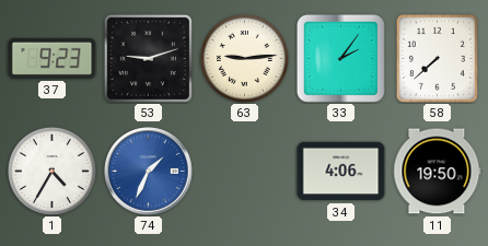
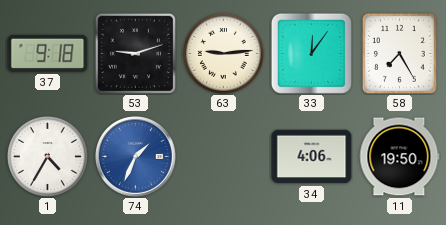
37: 9:23 -> 9:18 (48, 53)
33: 2:06 -> 12:06 (311, 53)
58: 7:38 -> 7:25 (399, 53)
